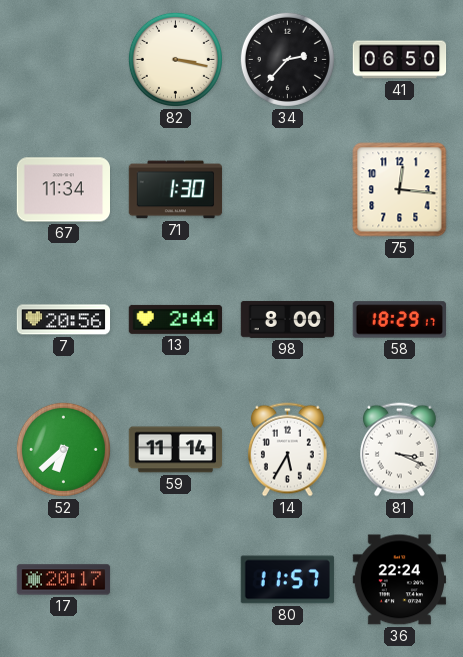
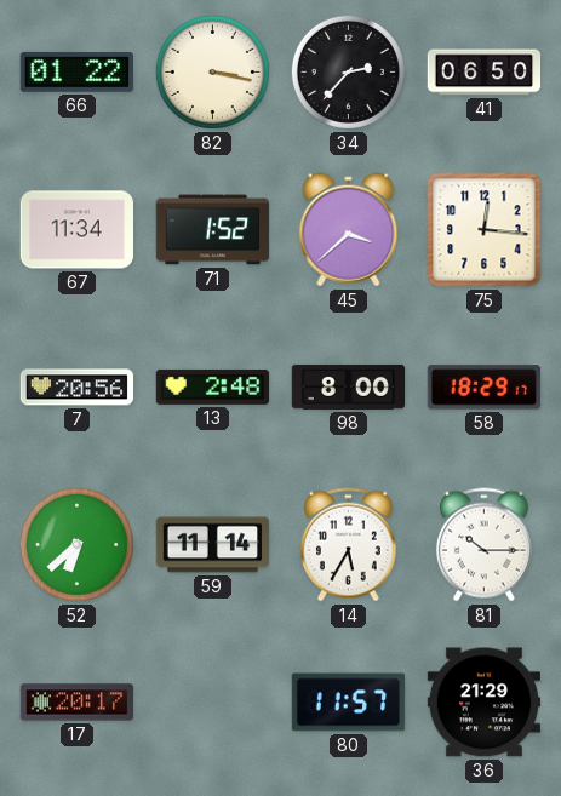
66: none -> 01:22 (76, 71)
71: 1:30 -> 1:52 (213, 230)
45: none -> 3:38 (349, 230)
13: 2:44 -> 2:48 (213, 386)
81: 3:19 -> 10:15 (483, 545)
36: 22:24 -> 21:29 (485, 703)
